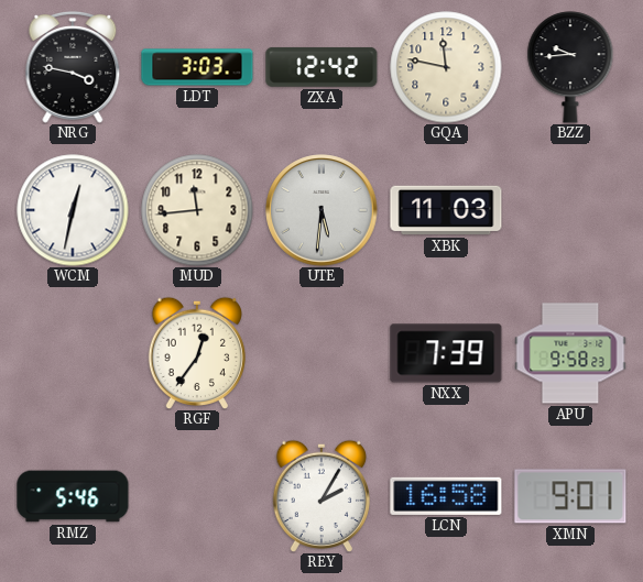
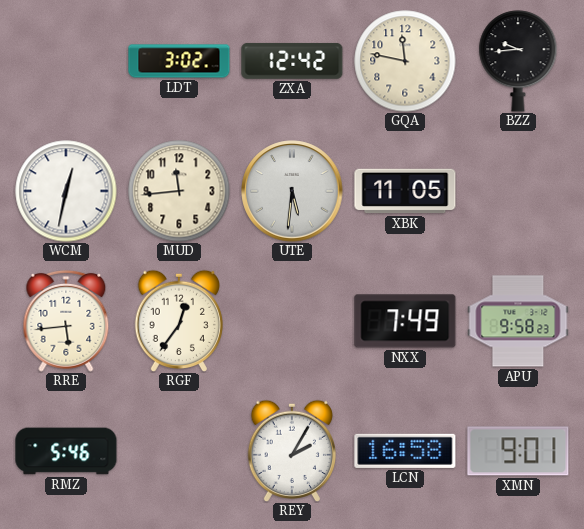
NRG: 3:47 -> none (73, 67)
LDT: 3:03 -> 3:02 (179, 61)
XBK: 11:03 -> 11:05 (405, 191)
RRE: none -> 5:44 (66, 321)
NXX: 7:39 -> 7:49 (405, 321)
